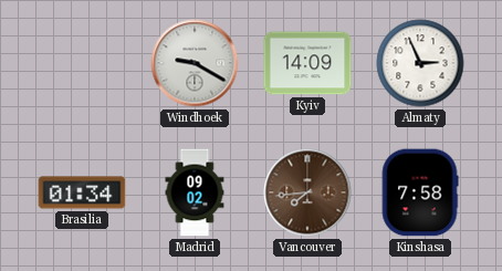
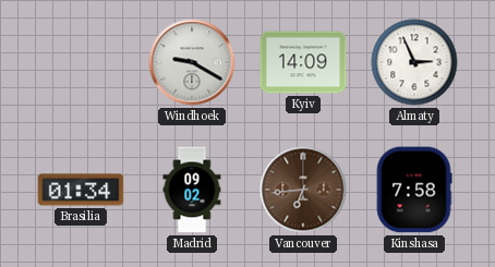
Vancouver: 7:44 -> 6:44 (303, 190)
